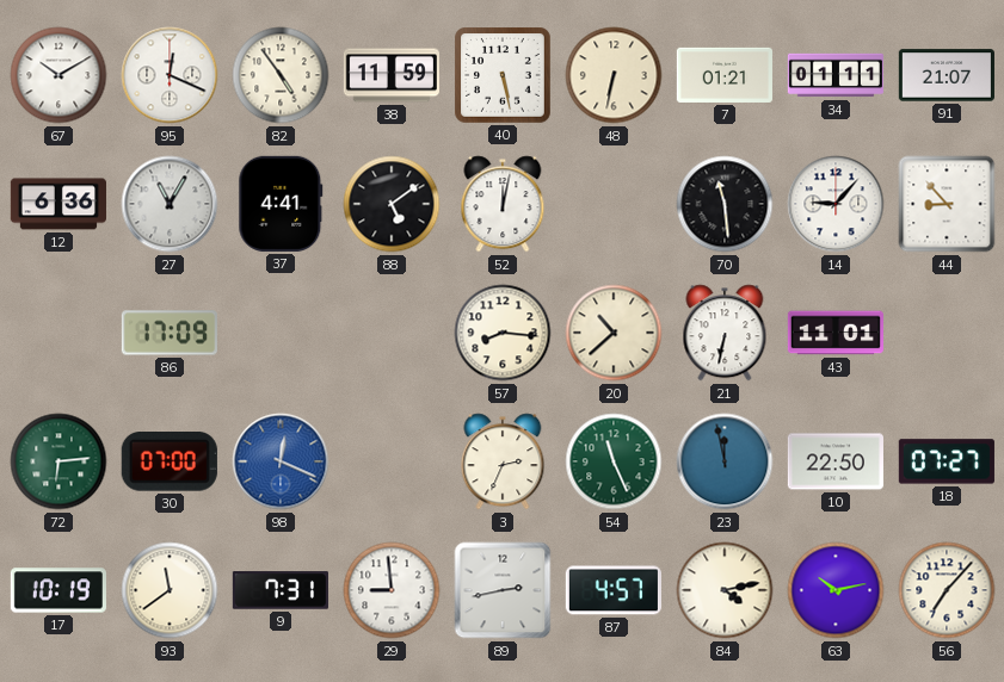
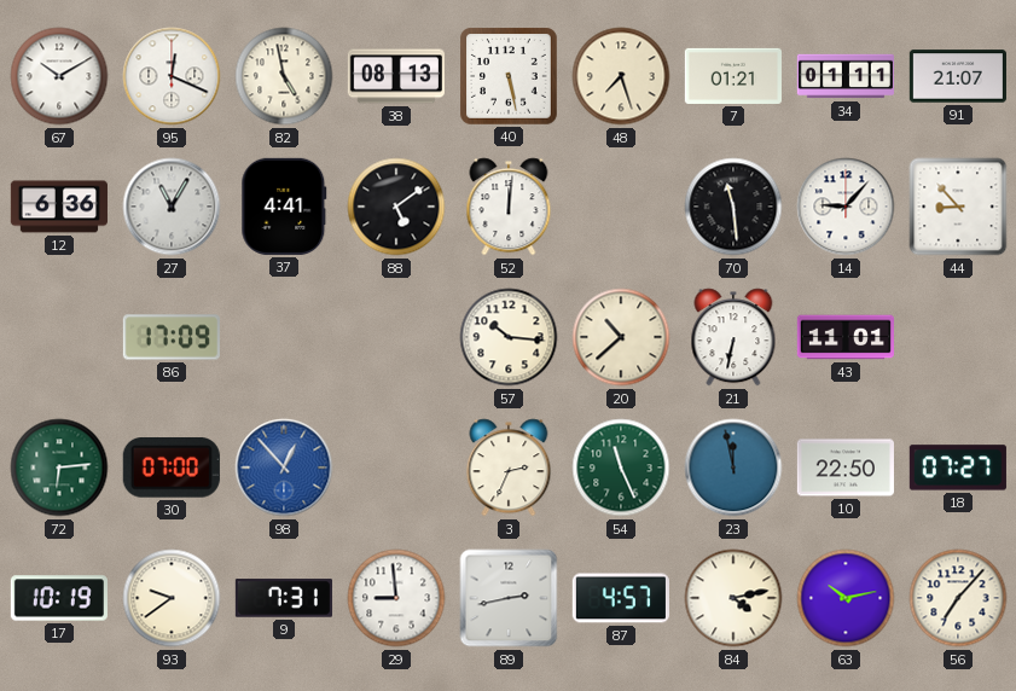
82: 4:54 -> 4:58 (284, 76)
38: 11:59 -> 08:13 (396, 76)
48: 6:32 -> 7:27 (621, 76)
52: 12:02 -> 12:01 (509, 207)
57: 8:16 -> 10:16 (509, 337)
98: 12:19 -> 12:53 (284, 468)
93: 11:39 -> 9:39 (172, 598)
